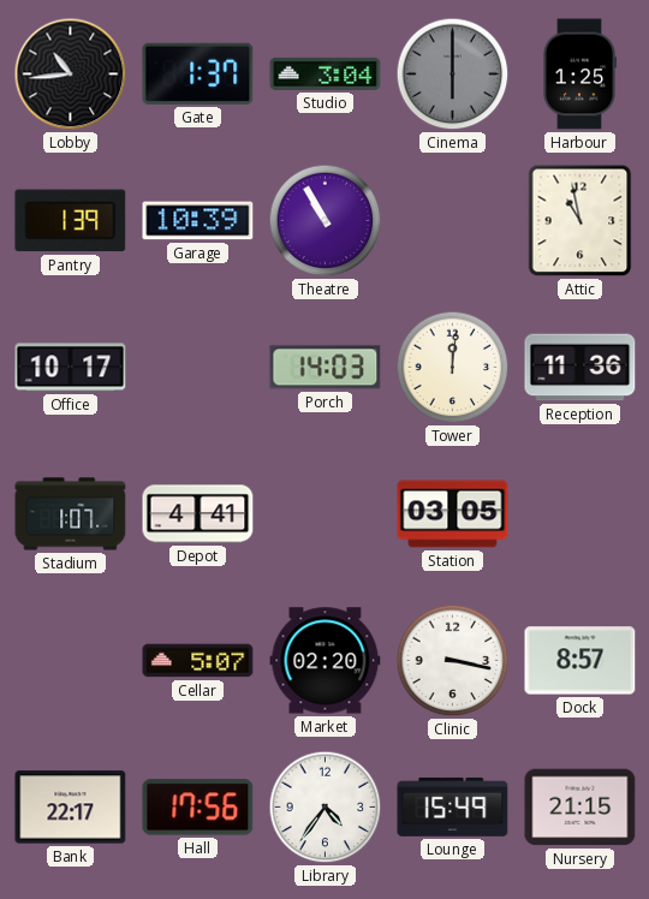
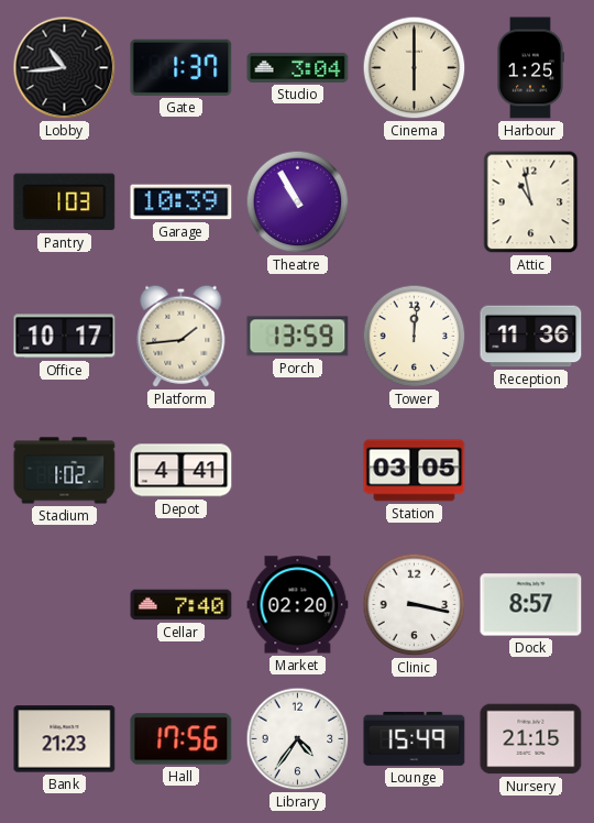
Cinema dial: grey -> cream (415, 68)
Pantry: 1:39 -> 1:03 (65, 202)
Platform: none -> 1:44 (182, 336)
Porch: 14:03 -> 13:59 (298, 337)
Stadium: 1:07 -> 1:02 (65, 471)
Cellar: 5:07 -> 7:40 (182, 605)
Bank: 22:17 -> 21:23 (65, 739)
